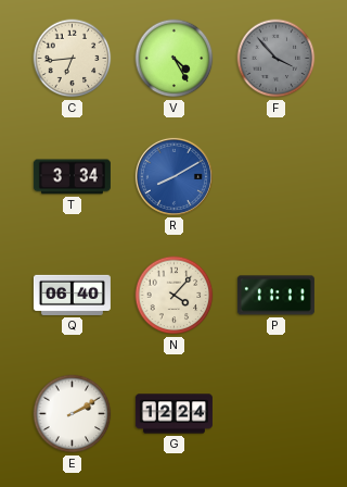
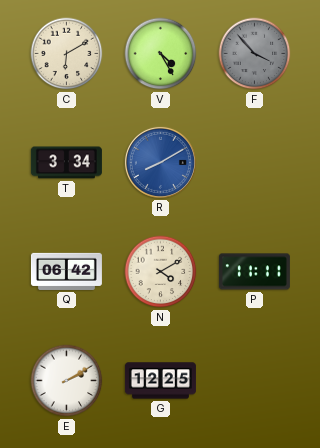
C: 6:44 -> 6:10 (67, 54)
Q: 06:40 -> 06:42 (66, 271)
N: 4:07 -> 4:10 (161, 272)
G: 12:24 -> 12:25 (160, 381)
